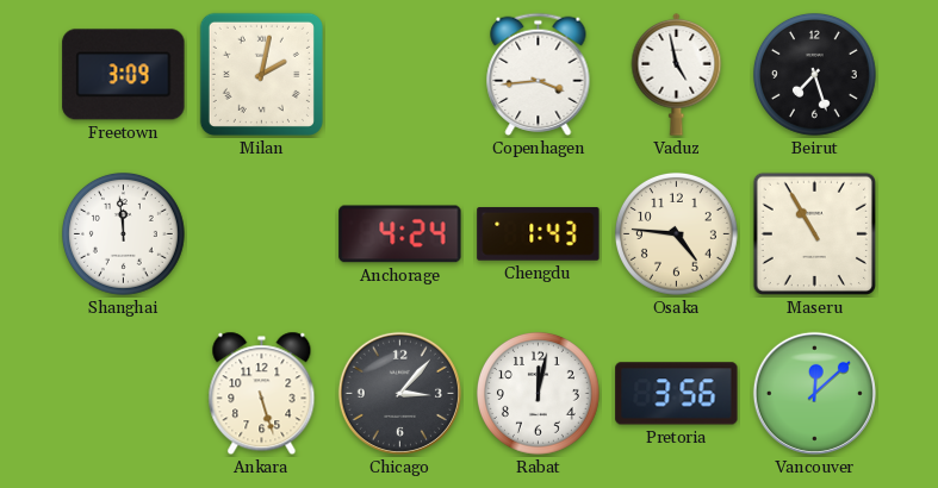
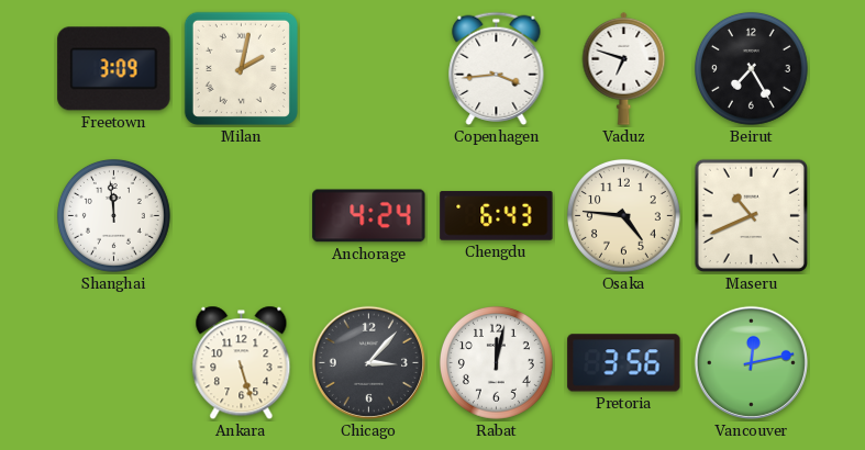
Vaduz: 4:58 -> 6:48 (624, 68)
Beirut: 7:27 -> 7:25 (751, 68)
Chengdu: 1:43 -> 6:43 (497, 216)
Maseru: 10:55 -> 10:41 (751, 215)
Vancouver: 12:08 -> 12:13 (751, 362)
